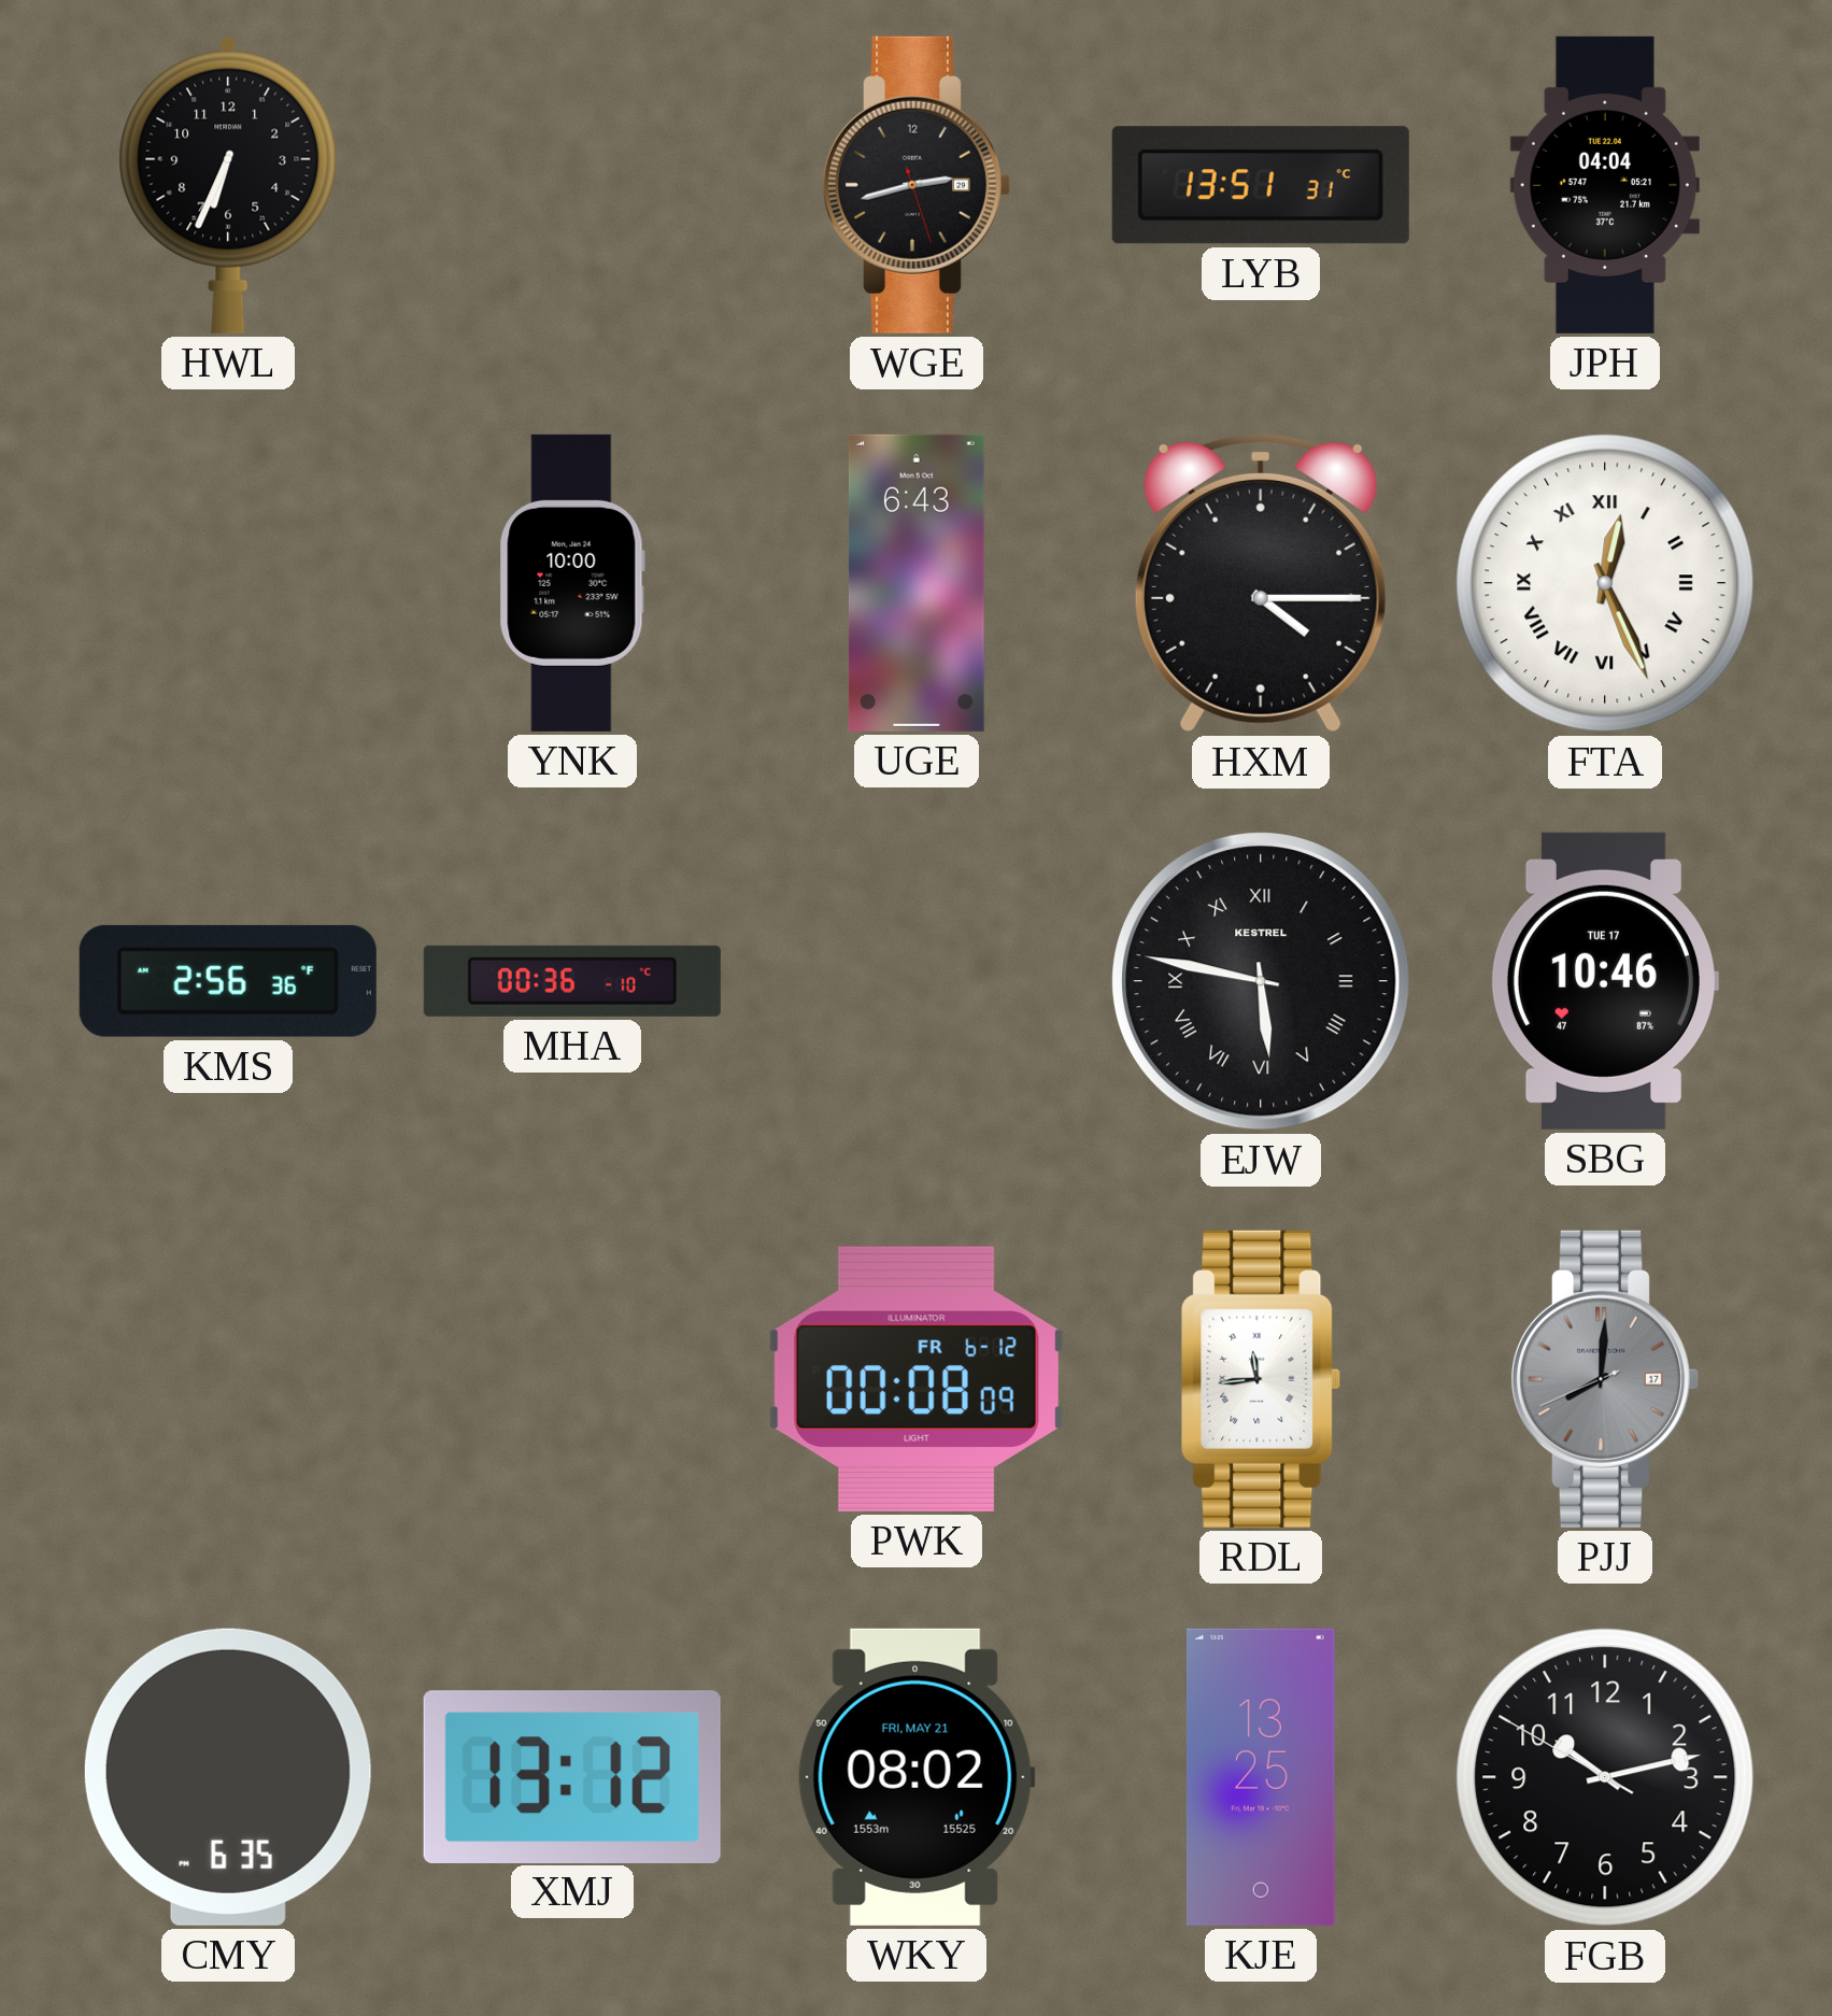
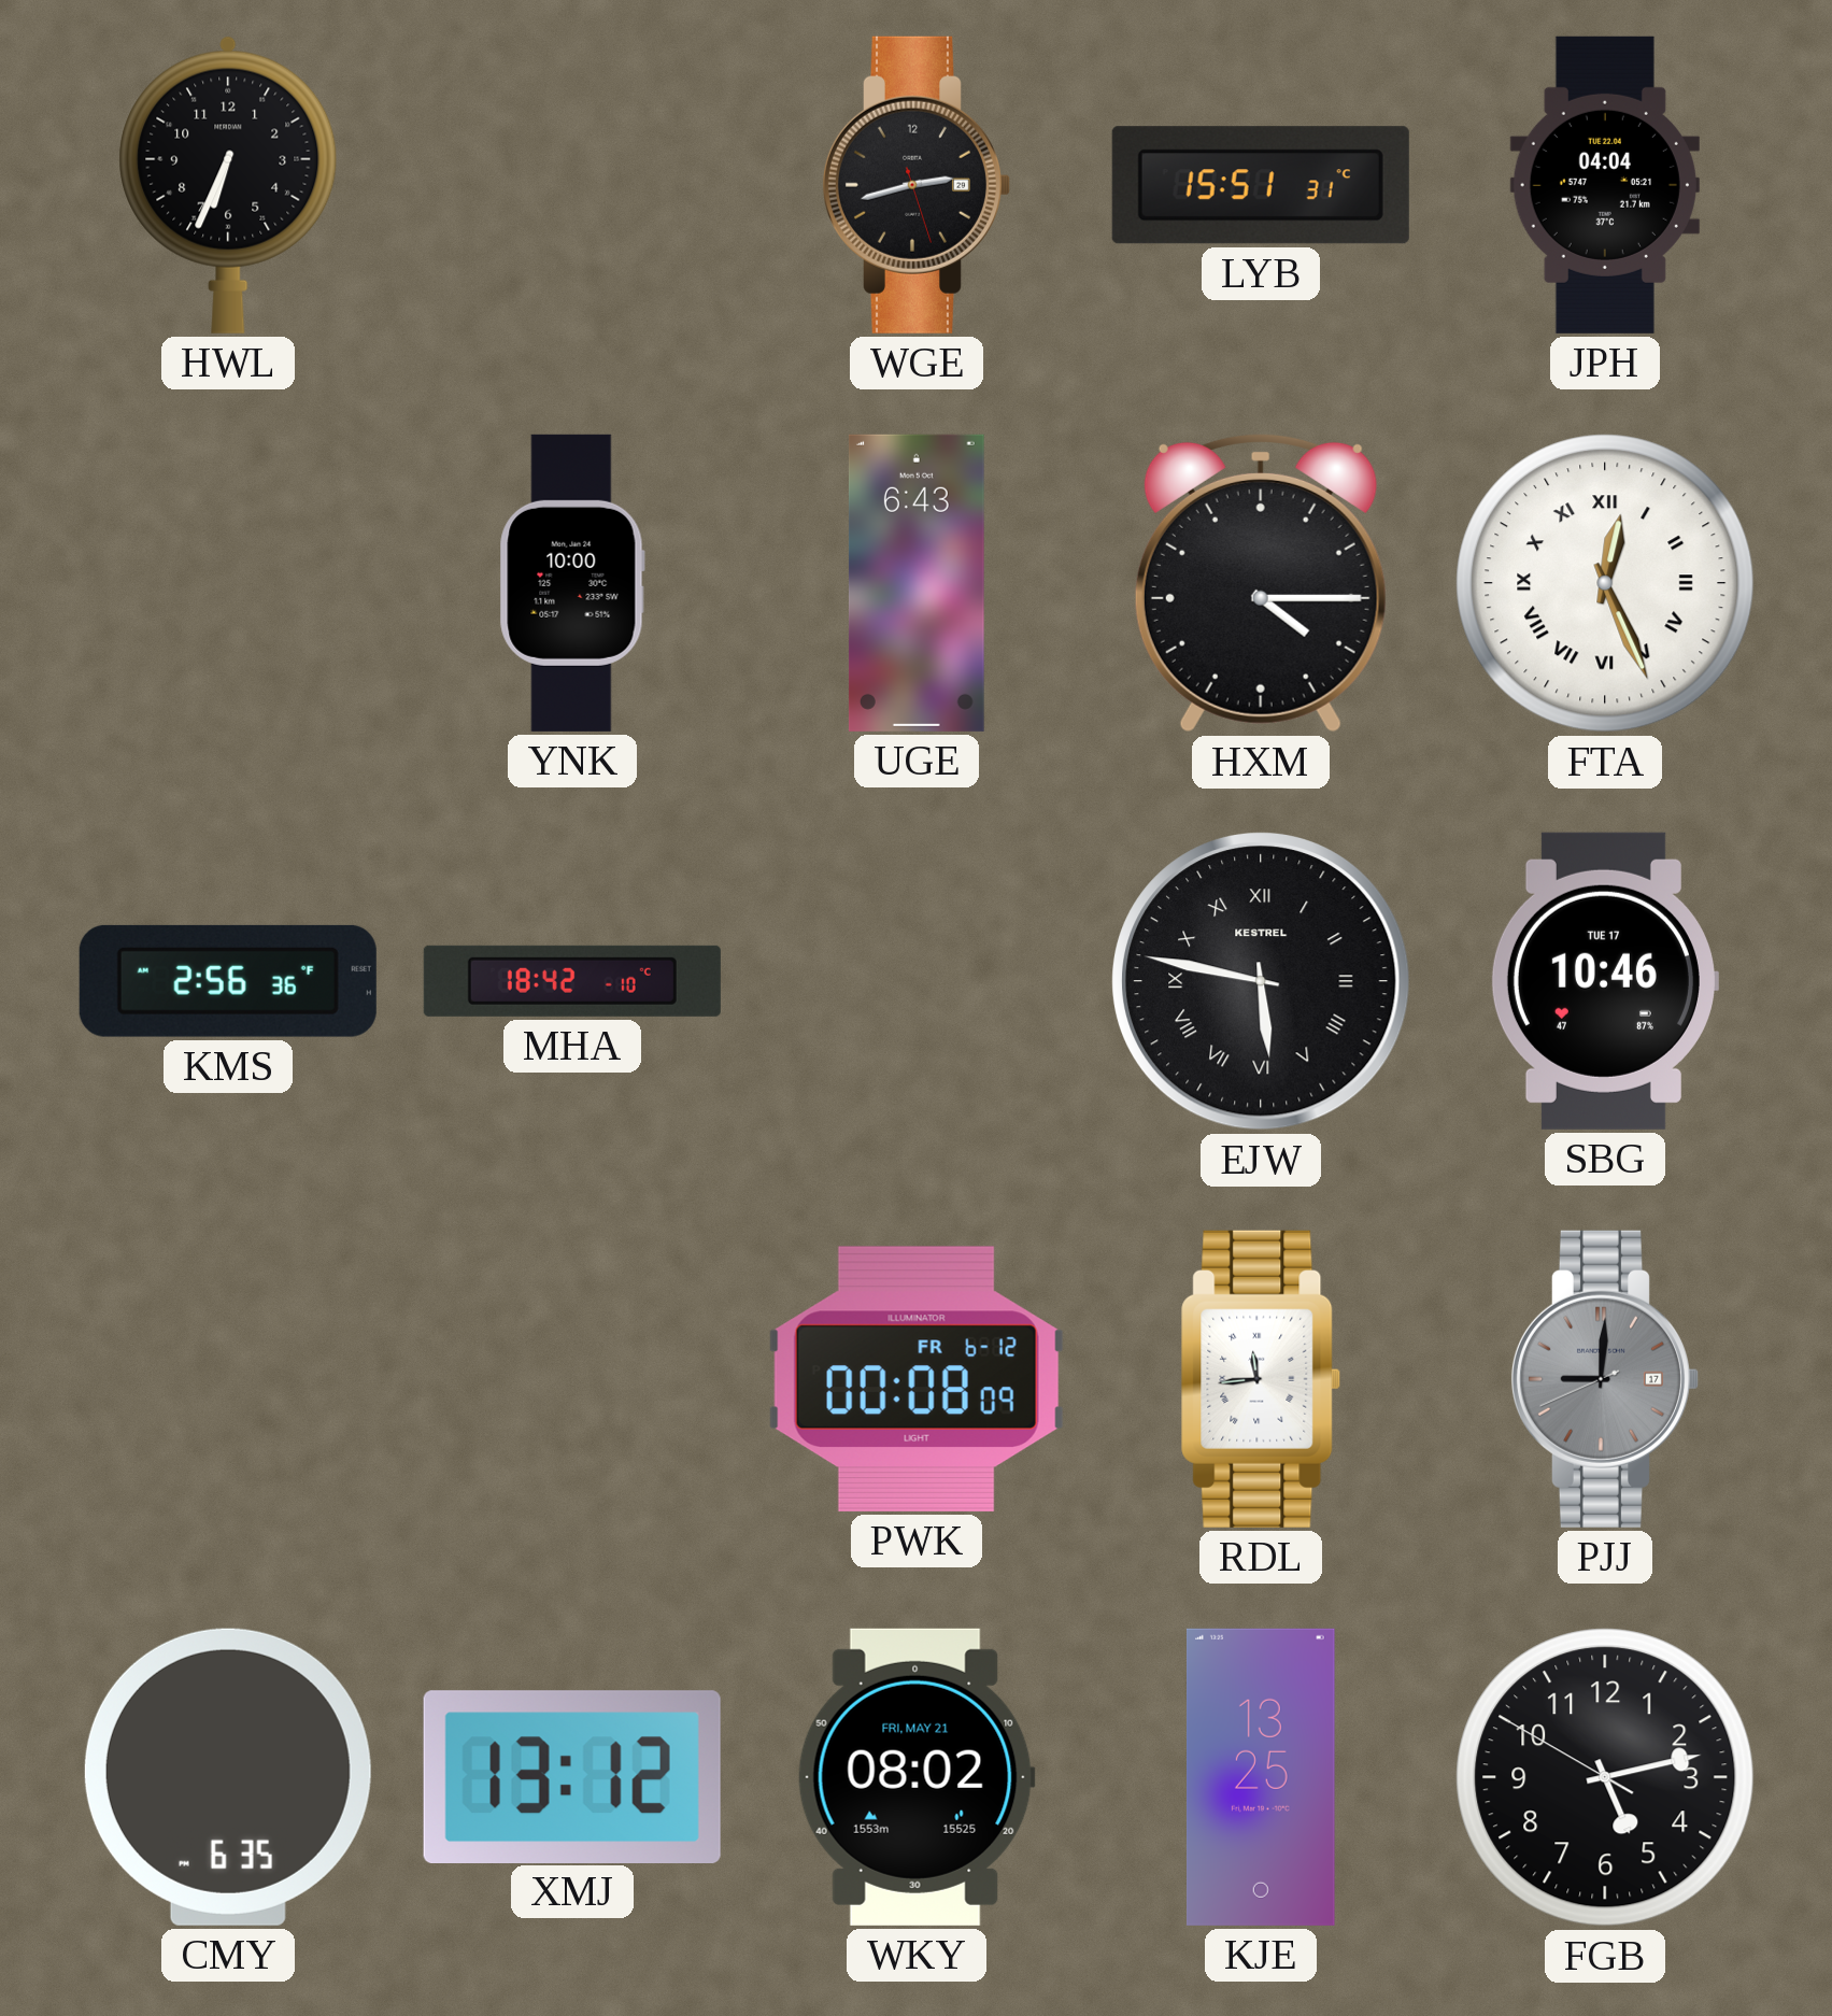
LYB: 13:51 -> 15:51 (1261, 185)
MHA: 00:36 -> 18:42 (572, 981)
PJJ: 8:00 -> 9:00 (1604, 1379)
FGB: 10:12 -> 5:12 (1605, 1777)
